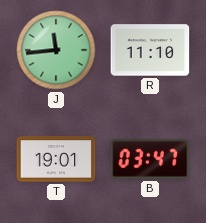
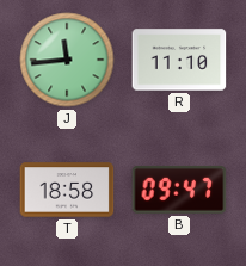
T: 19:01 -> 18:58 (67, 190)
B: 03:47 -> 09:47 (179, 190)
